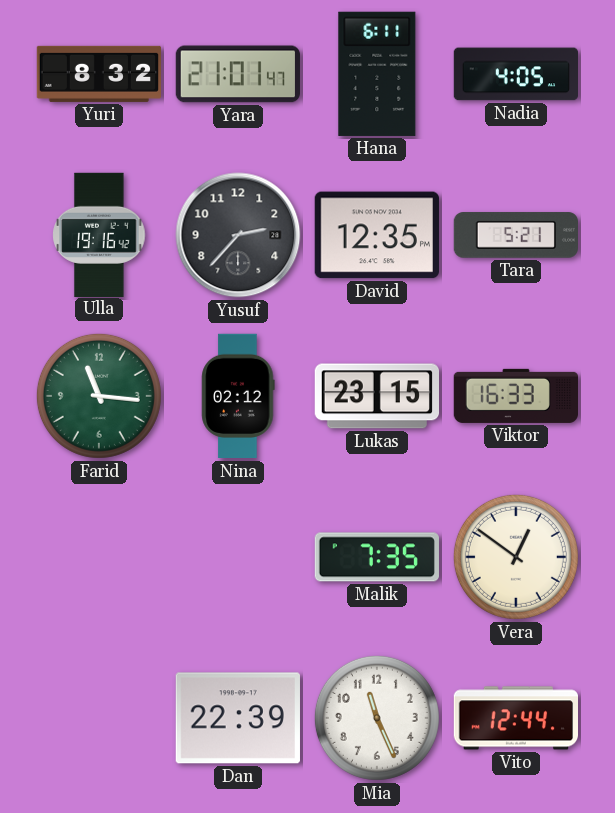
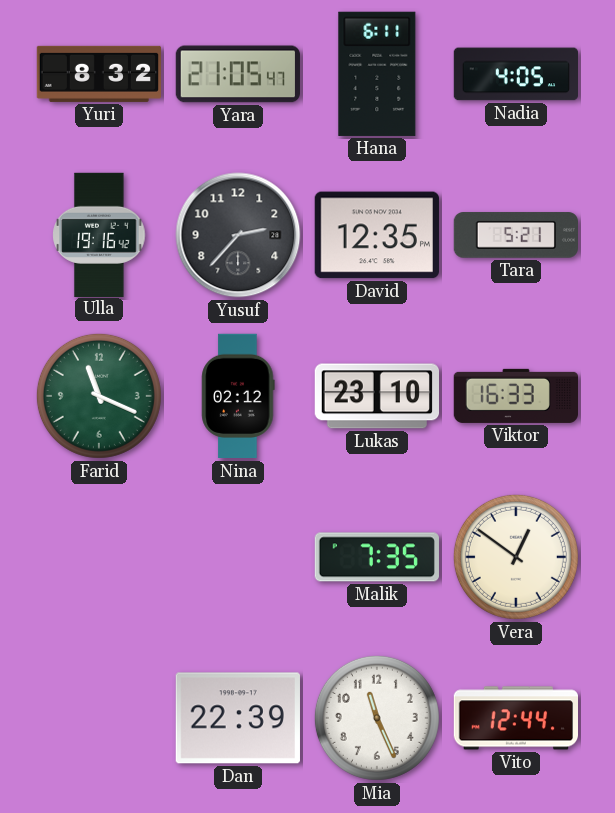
Yara: 21:01 -> 21:05 (238, 74)
Farid: 11:16 -> 11:19 (99, 396)
Lukas: 23:15 -> 23:10 (376, 396)
